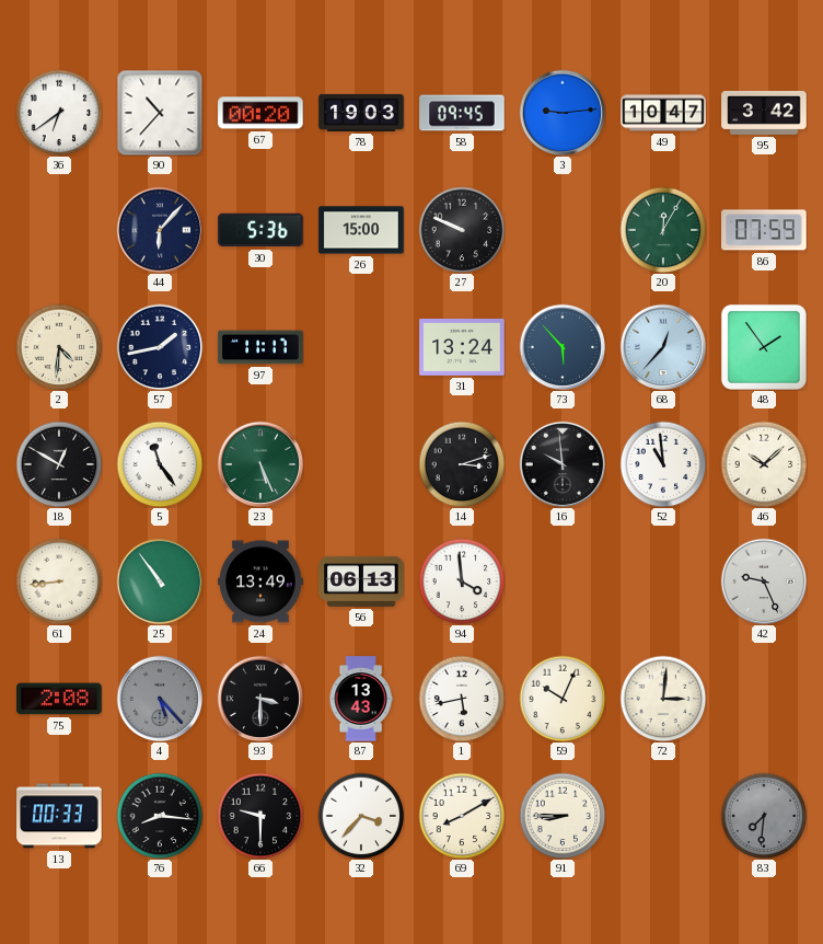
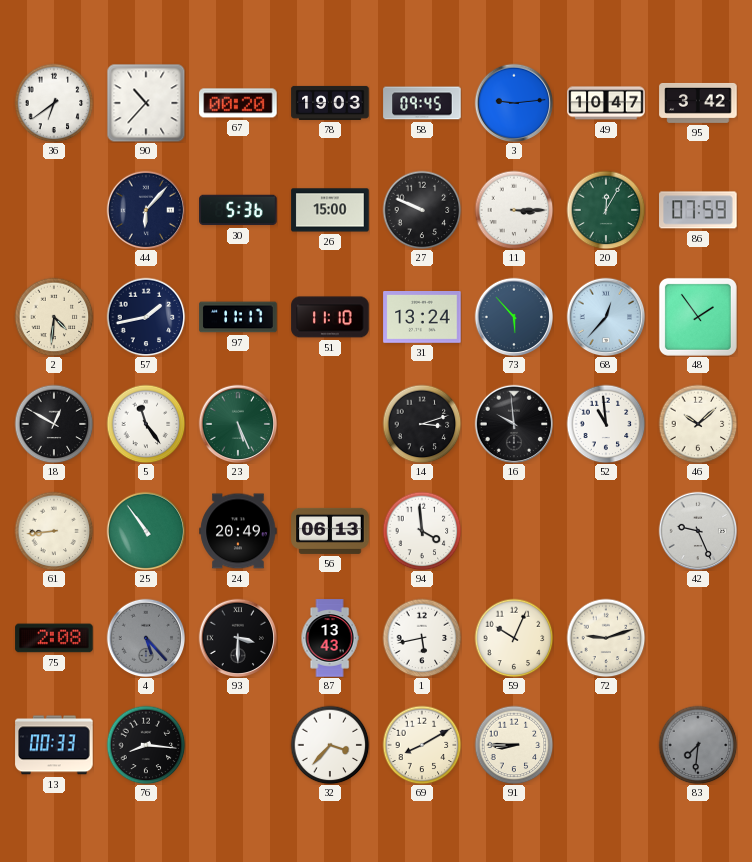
11: none -> 3:15 (514, 210)
51: none -> 11:10 (330, 317)
24: 13:49 -> 20:49 (238, 531)
72: 3:01 -> 9:12 (606, 638)
66: 9:30 -> none (260, 816)
